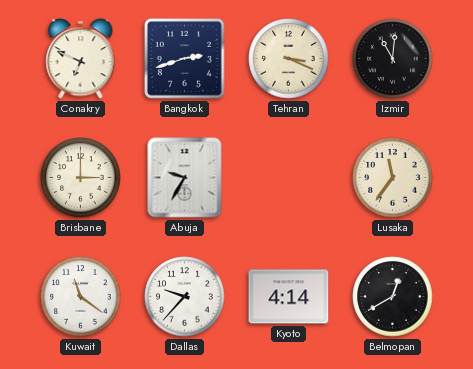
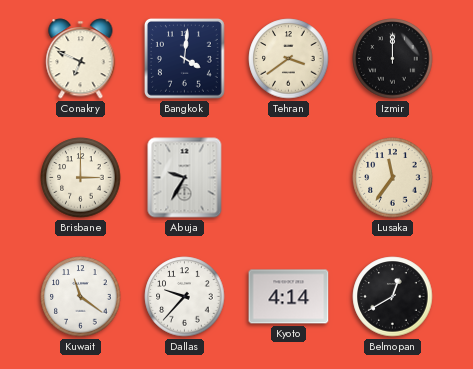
Bangkok: 2:42 -> 4:01 (184, 58)
Tehran: 3:19 -> 3:39 (289, 59)
Izmir: 11:01 -> 12:00 (393, 59)
